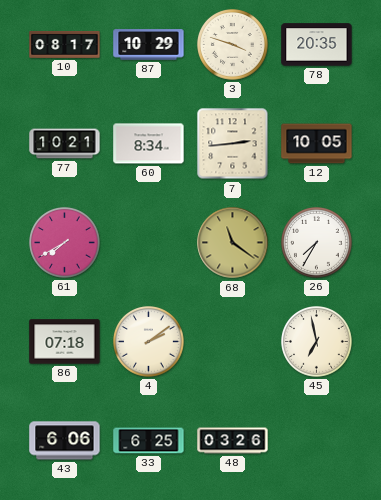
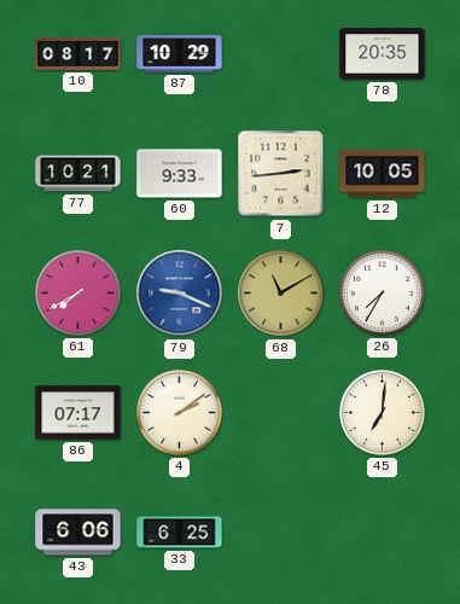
3: 3:48 -> none (233, 45)
60: 8:34 -> 9:33 (180, 174)
79: none -> 9:19 (180, 294)
68: 11:21 -> 11:10 (281, 294)
86: 07:18 -> 07:17 (78, 413)
45: 6:58 -> 7:01 (383, 413)
48: 03:26 -> none (233, 441)
